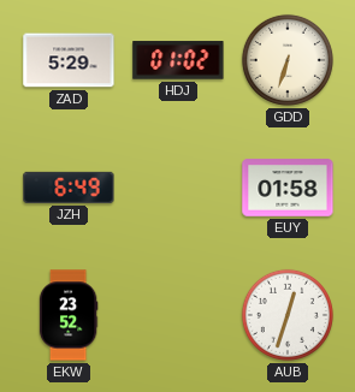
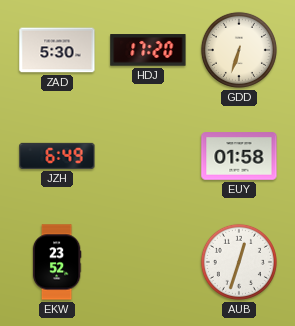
ZAD: 5:29 -> 5:30 (57, 50)
HDJ: 01:02 -> 17:20 (148, 50)
